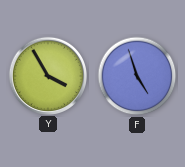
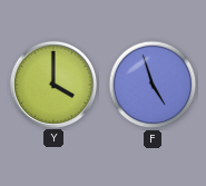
Y: 3:55 -> 4:00 (52, 84)
